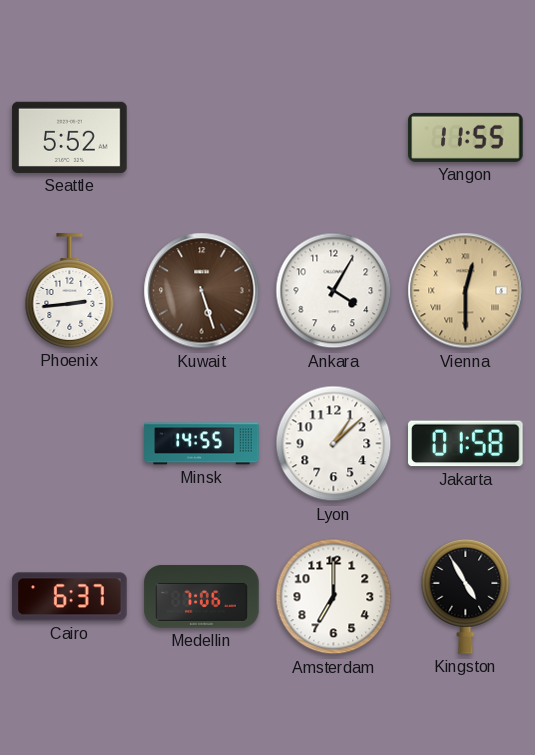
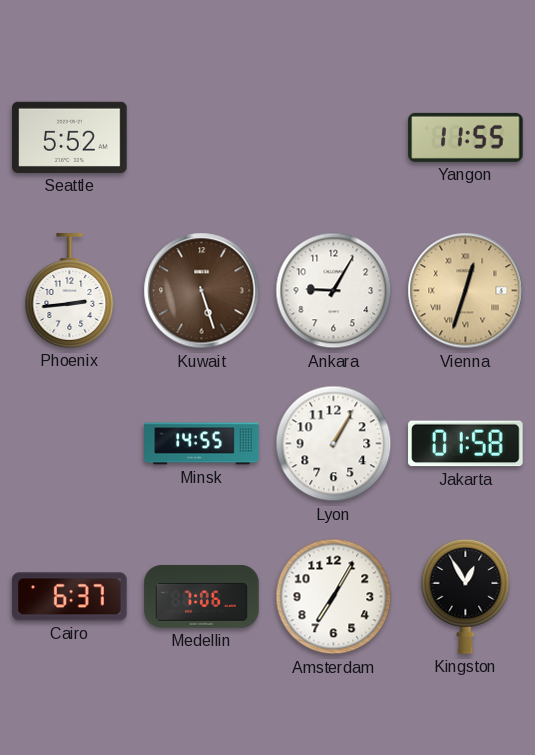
Ankara: 4:05 -> 9:05 (334, 291)
Vienna: 12:30 -> 12:33 (466, 291)
Lyon: 1:08 -> 1:05 (334, 444)
Amsterdam: 7:00 -> 7:05 (334, 597)
Kingston: 4:55 -> 12:55 (466, 596)
